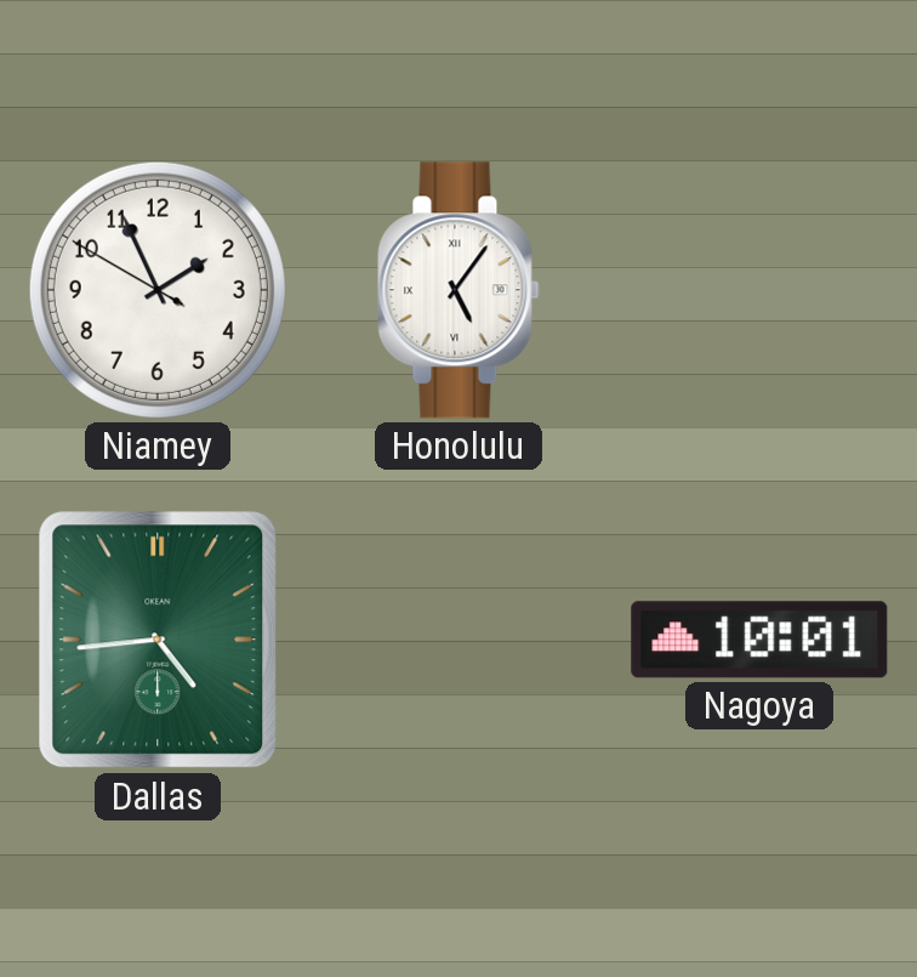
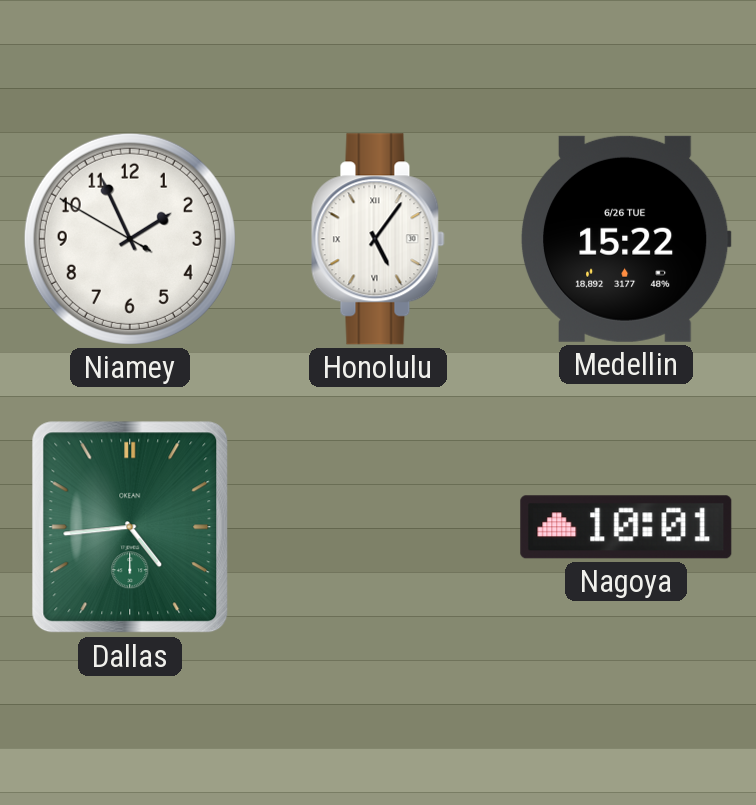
Medellin: none -> 15:22 (626, 239)
